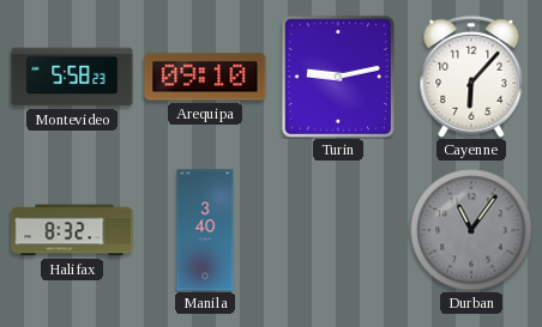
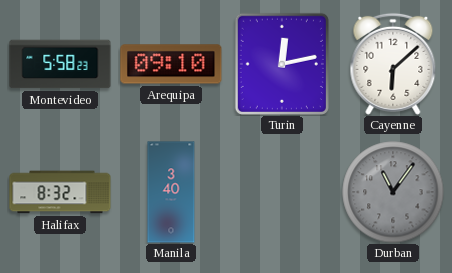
Turin: 9:13 -> 12:13 (282, 64)
Cayenne: 6:07 -> 6:08 (393, 64)
